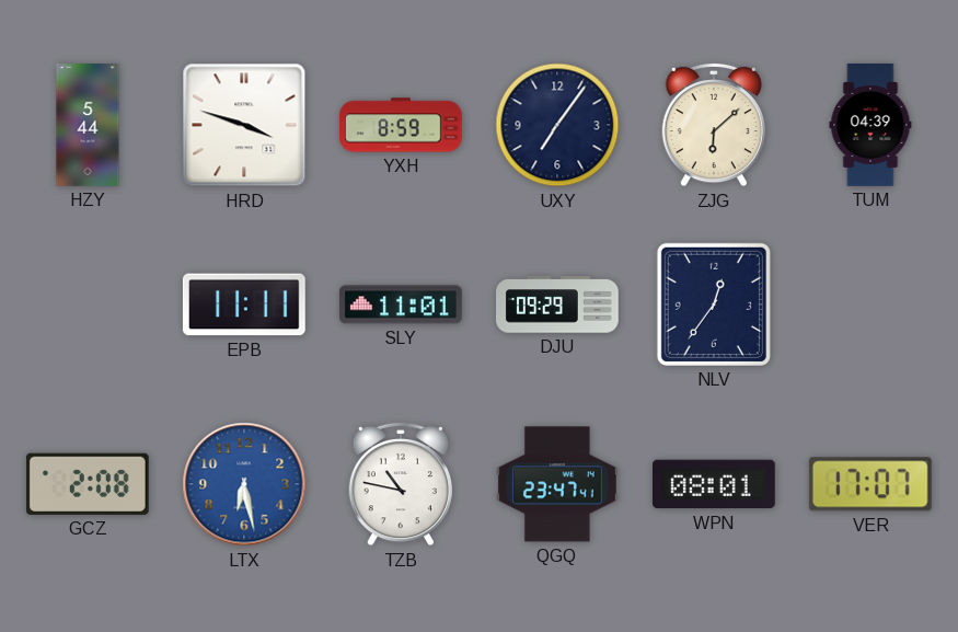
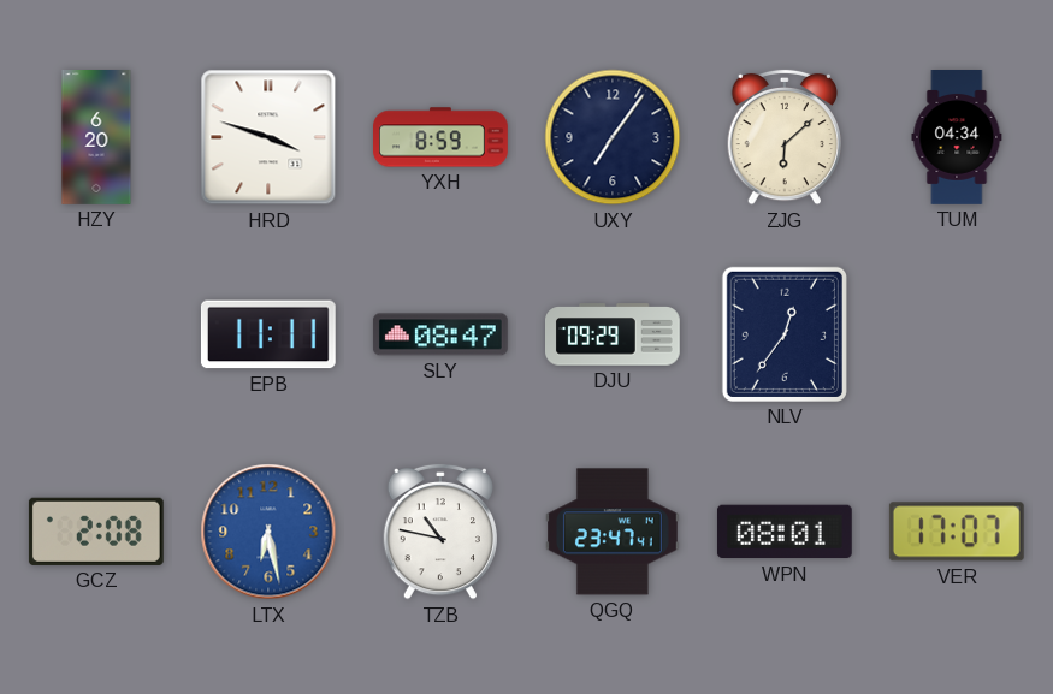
HZY: 5:44 -> 6:20 (96, 138)
TUM: 04:39 -> 04:34 (957, 138)
SLY: 11:01 -> 08:47 (440, 334)
